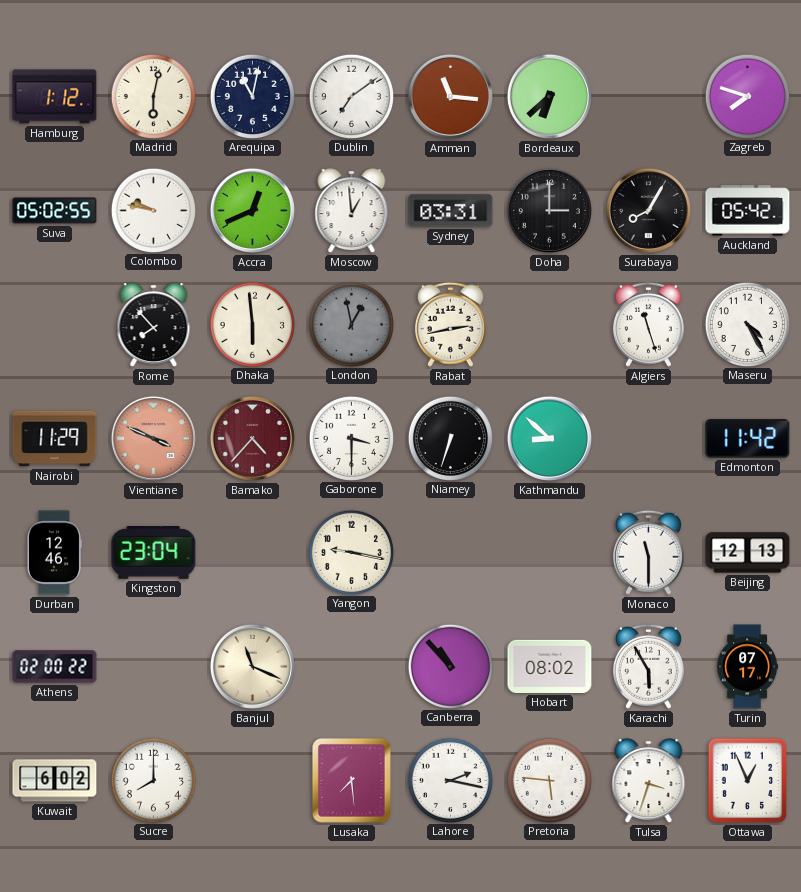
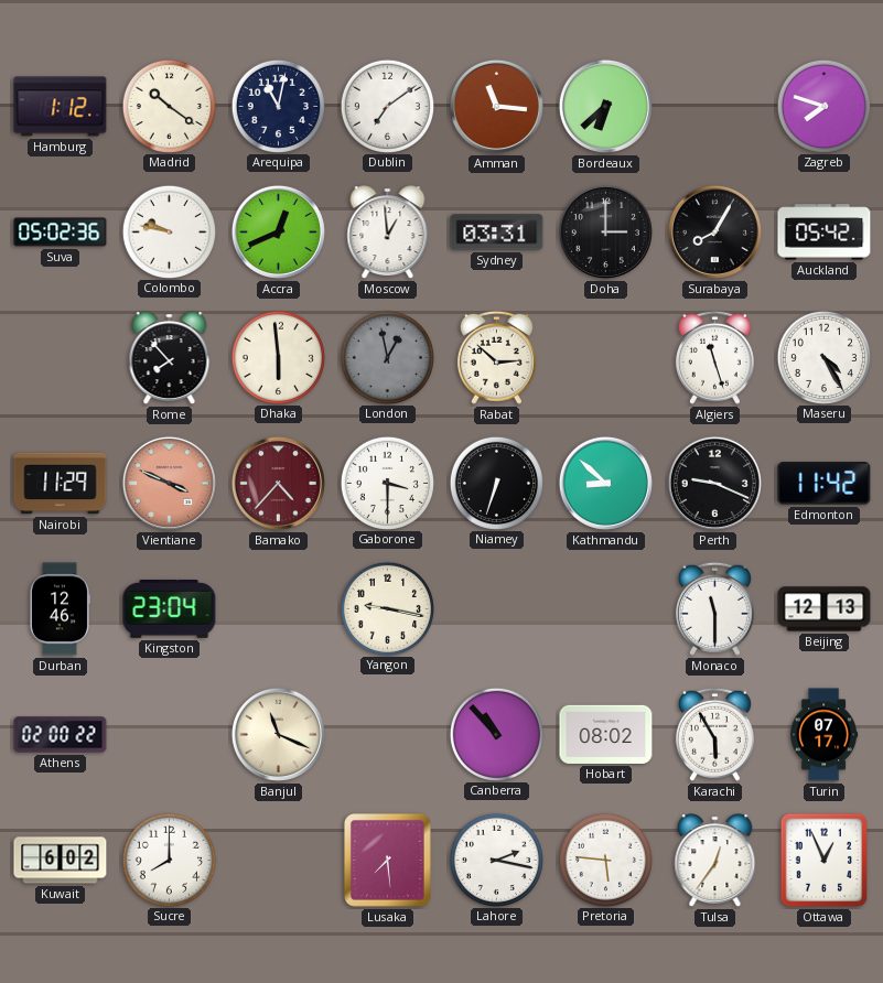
Madrid: 6:02 -> 10:21 (169, 106)
Suva: 05:02:55 -> 05:02:36 (61, 233)
Rabat: 2:43 -> 2:52 (496, 357)
Perth: none -> 9:19 (714, 483)
Tulsa: 3:33 -> 12:36 (715, 861)
